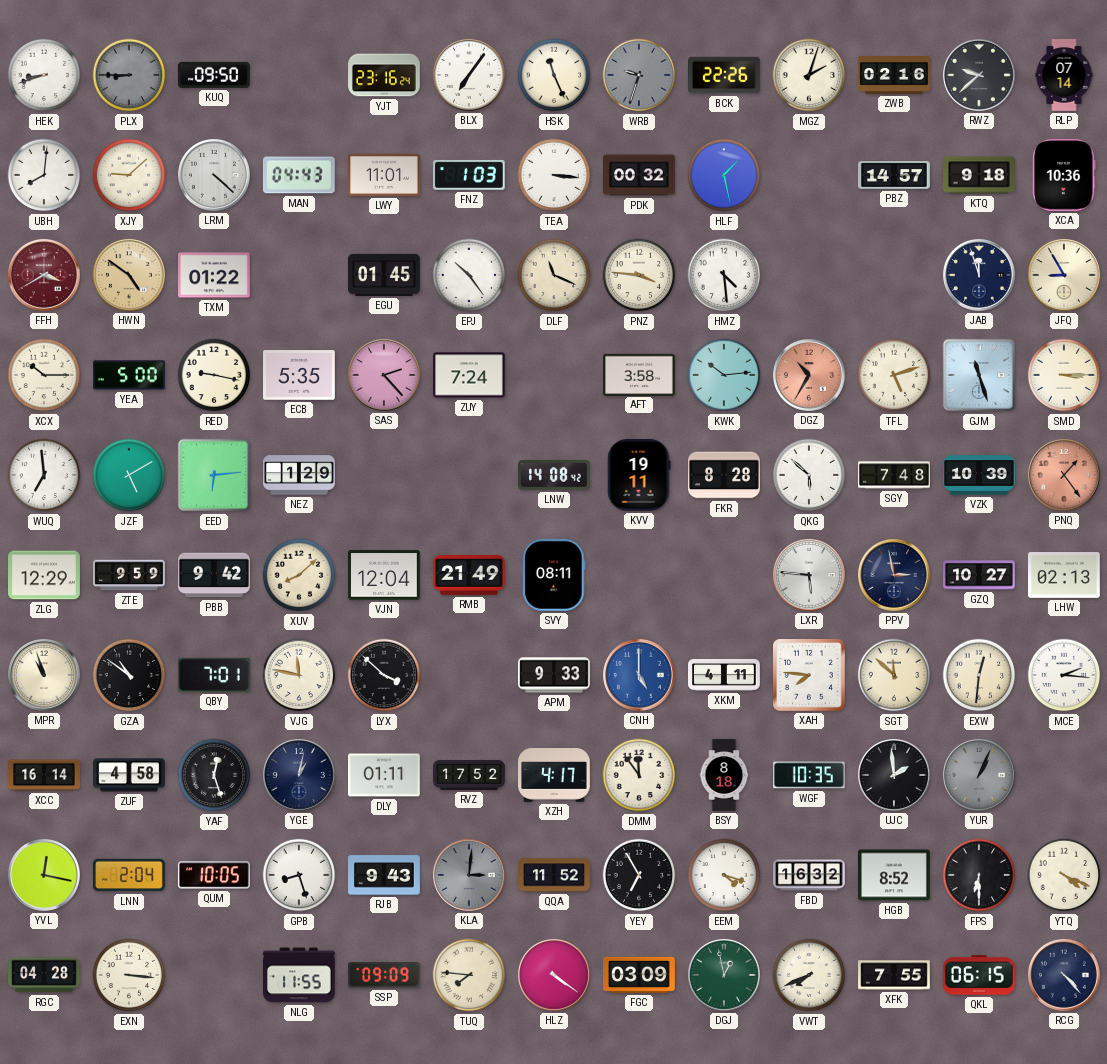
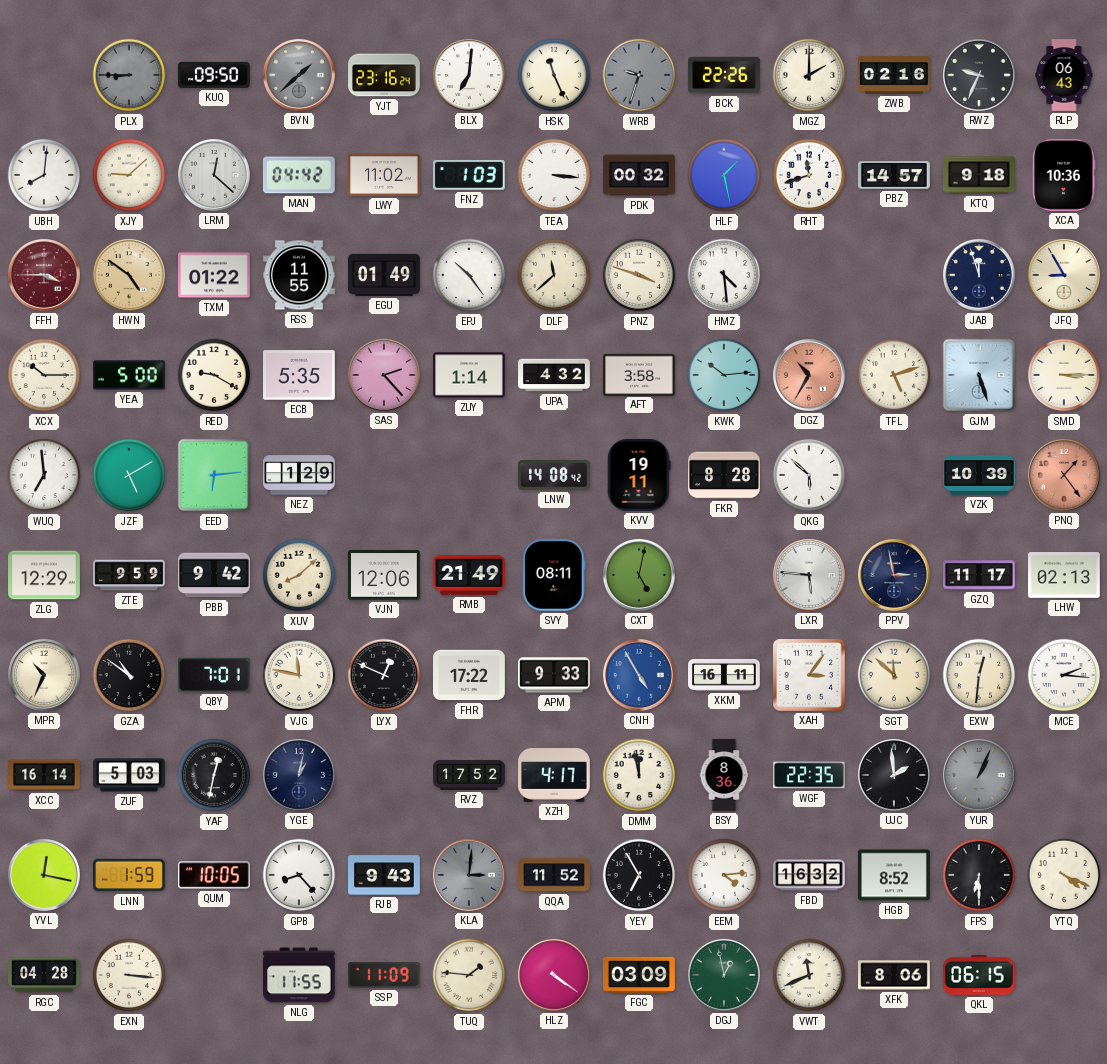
HEK: 8:42 -> none (44, 75)
BVN: none -> 1:38 (299, 75)
BLX: 7:06 -> 7:01 (469, 75)
MGZ: 2:03 -> 2:00 (809, 75)
RWZ: 9:38 -> 9:34 (979, 75)
RLP: 07:14 -> 06:43 (1064, 75)
LRM: 4:22 -> 12:22 (214, 175)
MAN: 04:43 -> 04:42 (299, 175)
LWY: 11:01 -> 11:02 (385, 175)
RHT: none -> 11:42 (809, 175)
FFH: 3:40 -> 3:45 (44, 275)
RSS: none -> 11:55 (300, 275)
EGU: 01:45 -> 01:49 (385, 275)
DLF: 11:19 -> 11:38 (554, 275)
PNZ: 3:46 -> 3:48 (639, 275)
RED: 9:17 -> 9:20 (214, 375)
ZUY: 7:24 -> 1:14 (470, 375)
UPA: none -> 4:32 (554, 375)
GJM: 11:27 -> 5:27 (979, 375)
SGY: 7:48 -> none (894, 475)
VJN: 12:04 -> 12:06 (385, 575)
CXT: none -> 5:02 (639, 575)
GZQ: 10:27 -> 11:17 (980, 575)
MPR: 10:57 -> 10:34 (44, 675)
LYX: 3:52 -> 12:49 (384, 675)
FHR: none -> 17:22 (470, 675)
CNH: 5:00 -> 4:55 (639, 675)
XKM: 4:11 -> 16:11 (724, 675)
XAH: 7:46 -> 3:06 (810, 676)
ZUF: 4:58 -> 5:03 (130, 775)
YAF: 12:27 -> 12:32 (214, 775)
DLY: 01:11 -> none (385, 775)
DMM: 11:54 -> 11:58 (639, 775)
BSY: 8:18 -> 8:36 (724, 775)
WGF: 10:35 -> 22:35 (810, 775)
LNN: 2:04 -> 1:59 (130, 875)
GPB: 8:27 -> 8:23 (299, 875)
EEM: 4:18 -> 4:14 (724, 875)
SSP: 09:09 -> 11:09 (384, 975)
TUQ: 7:46 -> 1:46 (469, 975)
VWT: 7:41 -> 11:41 (809, 975)
XFK: 7:55 -> 8:06 (894, 975)
RCG: 4:23 -> none (1064, 975)
